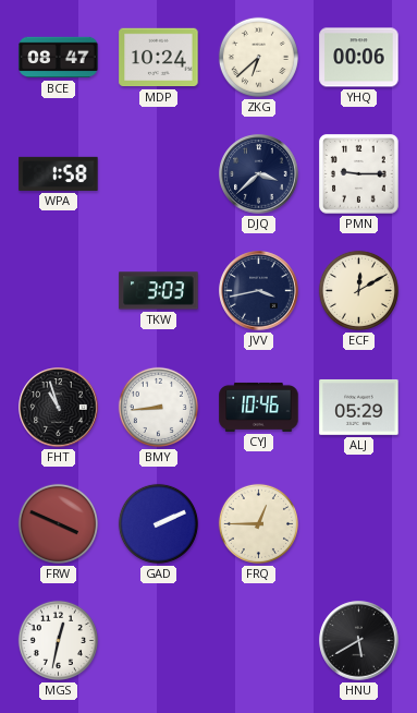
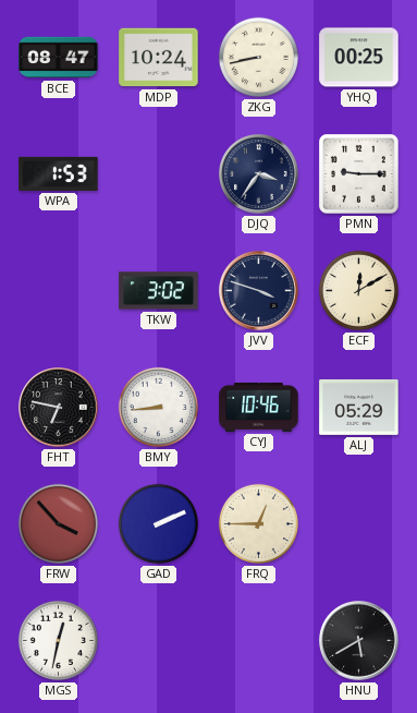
ZKG: 6:38 -> 8:43 (258, 57)
YHQ: 00:06 -> 00:25 (359, 58)
WPA: 1:58 -> 1:53 (59, 173)
DJQ: 3:38 -> 3:36 (259, 174)
TKW: 3:03 -> 3:02 (159, 291)
JVV: 3:43 -> 3:48 (259, 291)
FHT: 10:57 -> 6:47 (59, 408)
FRW: 3:49 -> 3:53 (58, 523)
